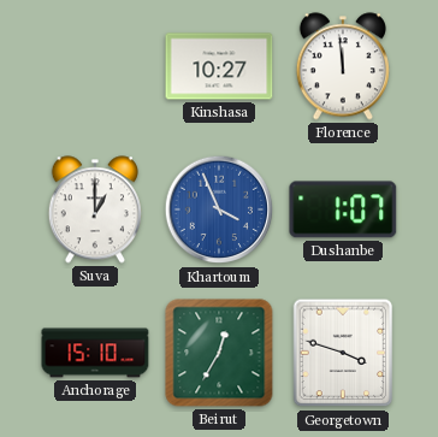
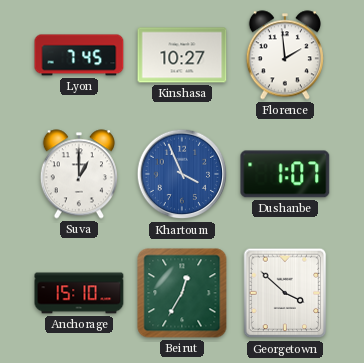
Lyon: none -> 7:45 (79, 55)
Florence: 11:59 -> 1:59 (285, 55)
Georgetown: 3:48 -> 3:52 (285, 293)
